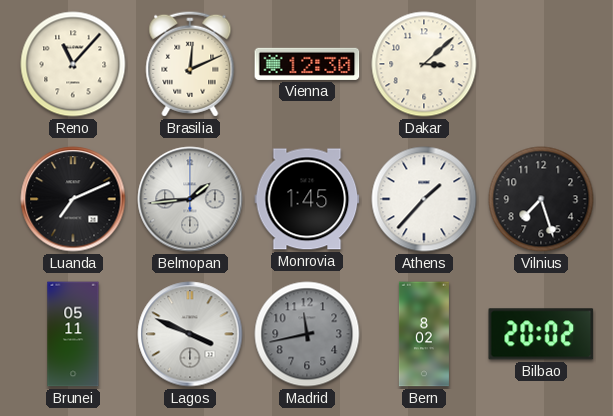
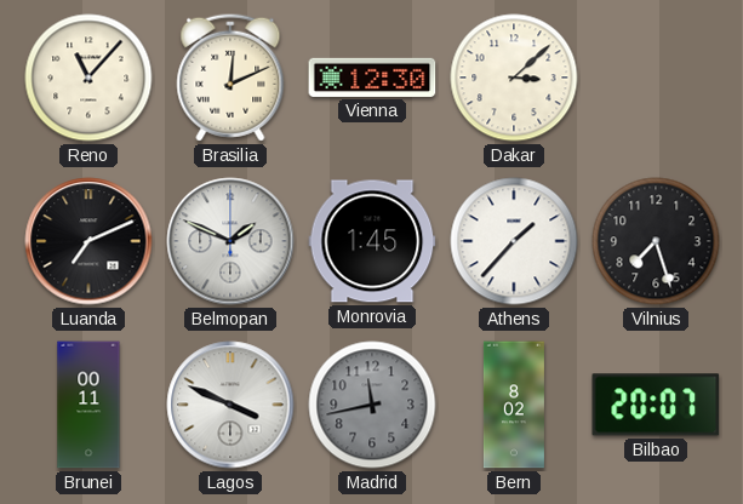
Belmopan: 1:44 -> 1:49 (230, 241)
Brunei: 05:11 -> 00:11 (88, 405)
Bilbao: 20:02 -> 20:07 (656, 405)
